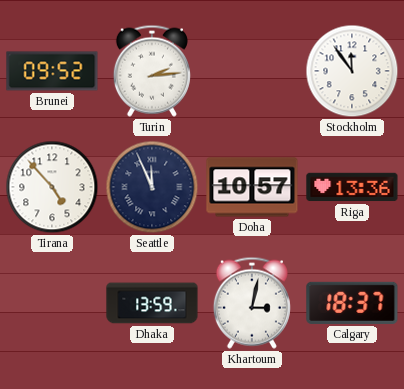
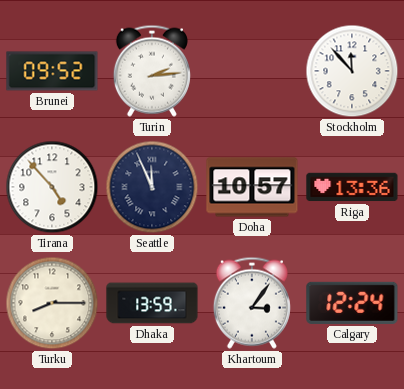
Stockholm: 11:54 -> 11:53 (352, 71)
Turku: none -> 8:15 (52, 303)
Khartoum: 3:02 -> 3:06 (252, 303)
Calgary: 18:37 -> 12:24 (352, 303)
